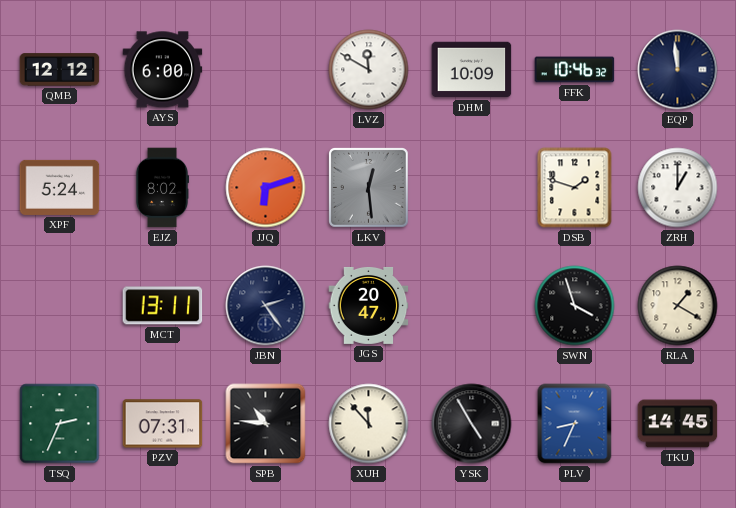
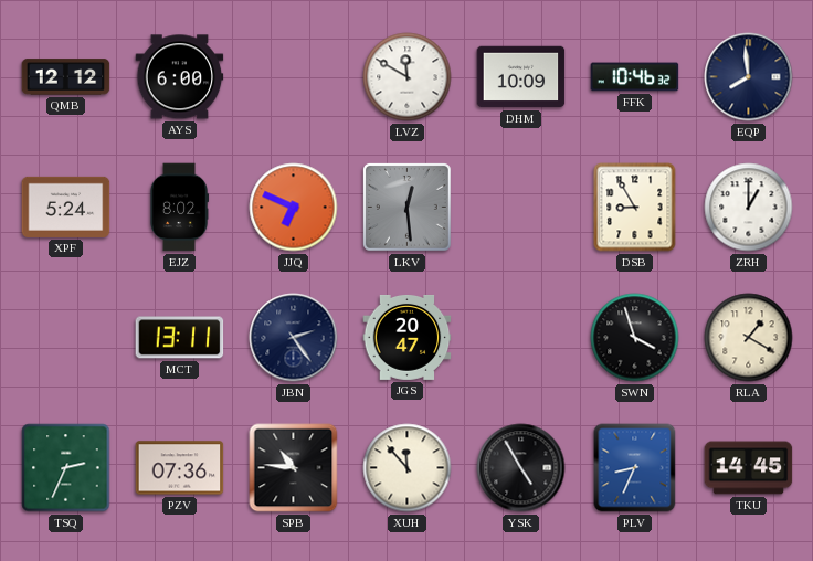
EQP: 11:59 -> 7:59 (749, 77)
JJQ: 6:12 -> 6:49 (294, 208)
DSB: 1:48 -> 8:55 (635, 208)
PZV: 07:31 -> 07:36 (180, 468)
